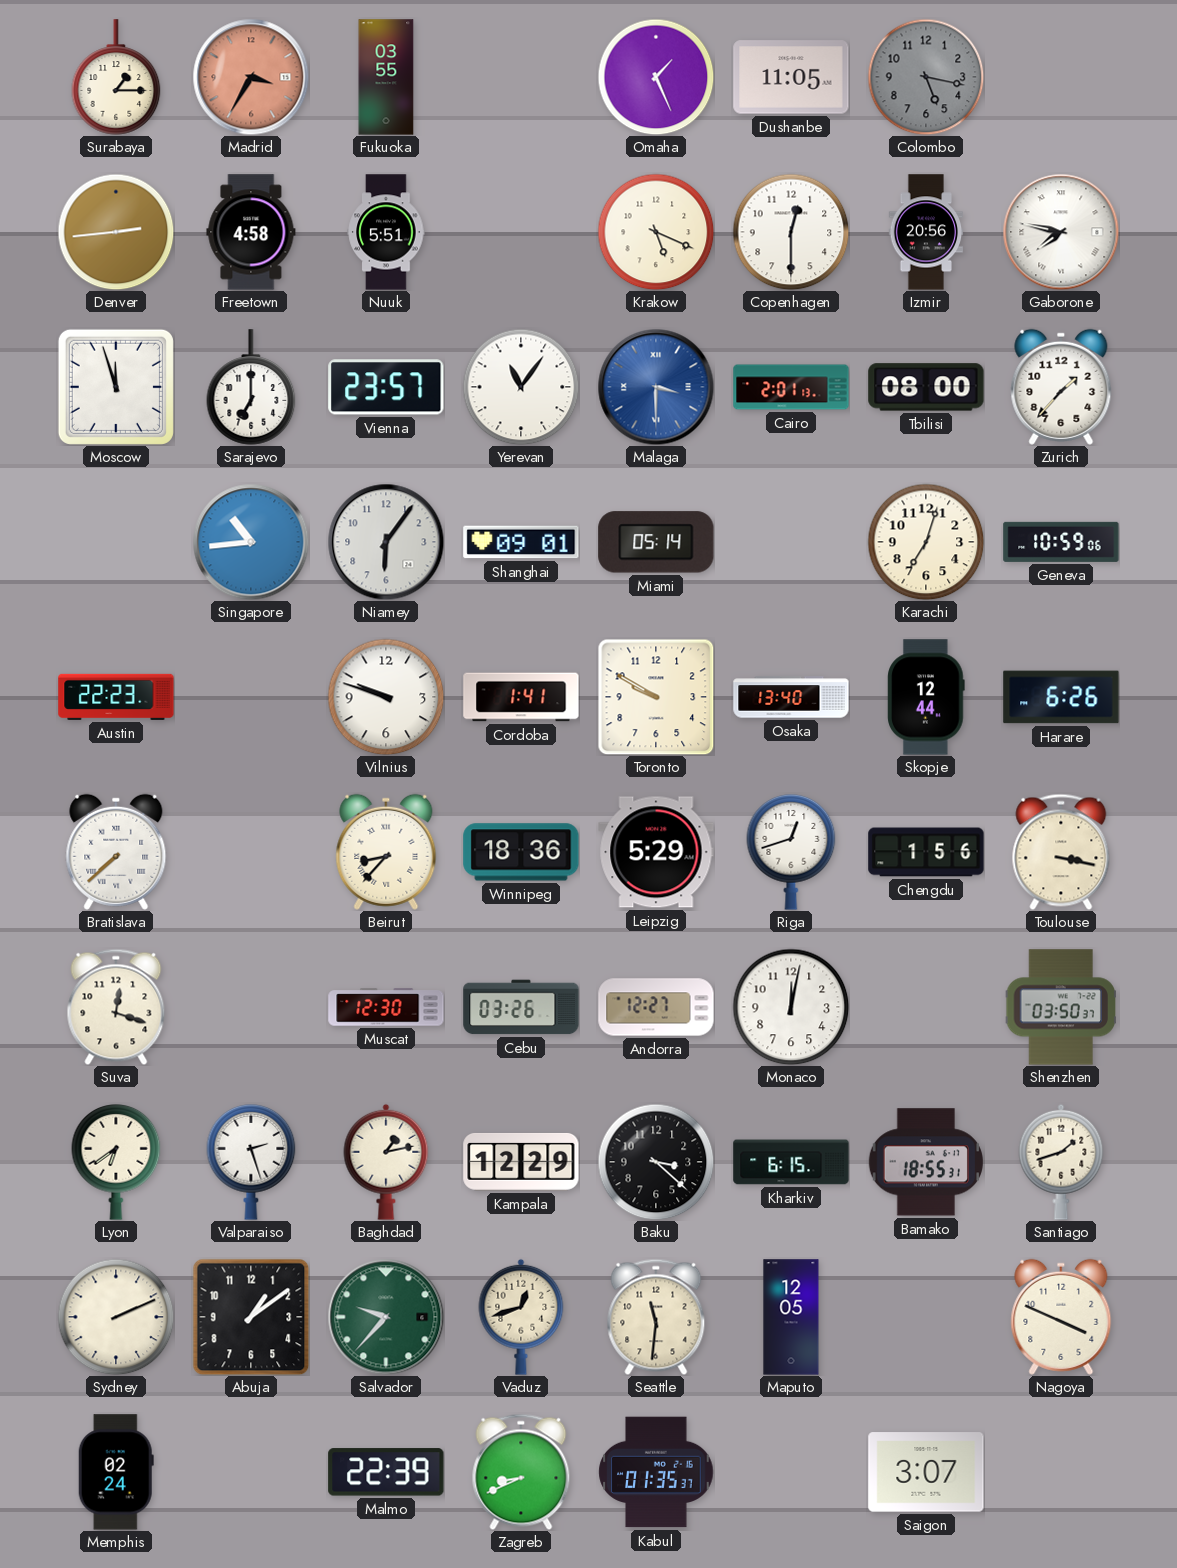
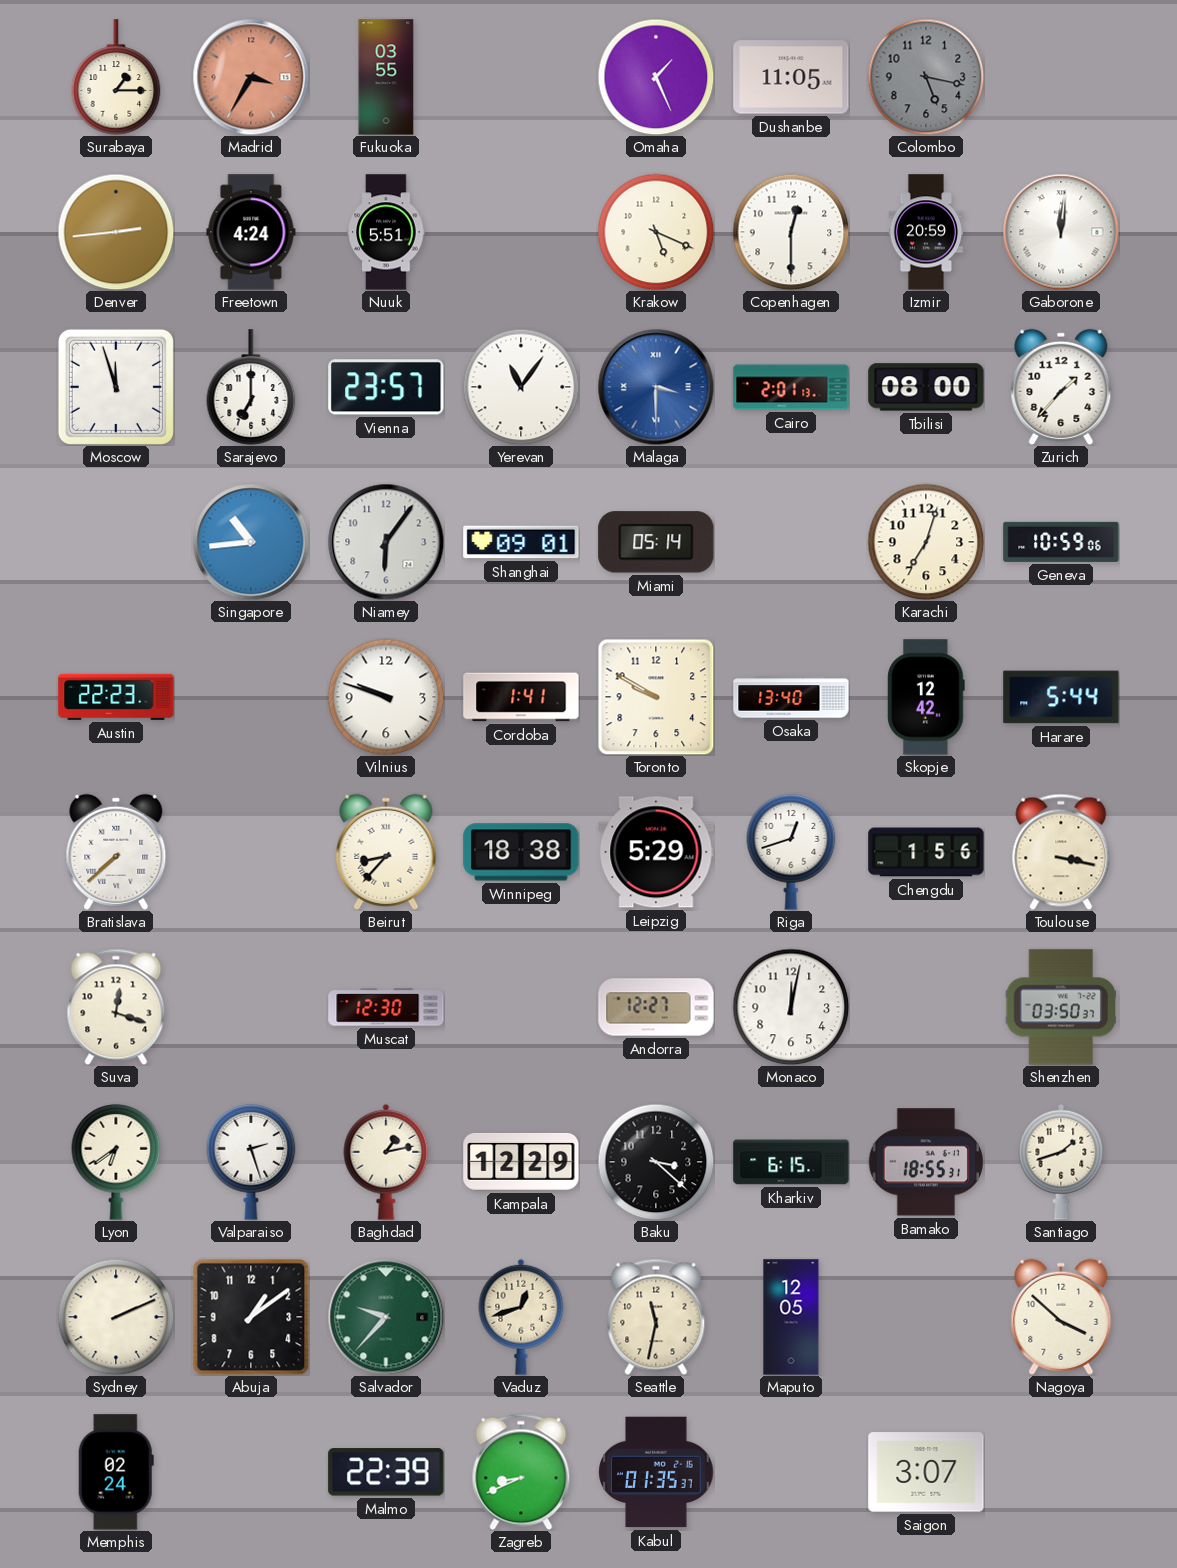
Freetown: 4:58 -> 4:24 (251, 232)
Izmir: 20:56 -> 20:59 (926, 232)
Gaborone: 7:47 -> 12:01 (1061, 232)
Skopje: 12:44 -> 12:42 (926, 697)
Harare: 6:26 -> 5:44 (1061, 697)
Winnipeg: 18:36 -> 18:38 (521, 852)
Cebu: 03:26 -> none (521, 1007)
Seattle: 11:31 -> 11:32 (656, 1317)
Nagoya: 3:49 -> 3:52 (1061, 1317)
